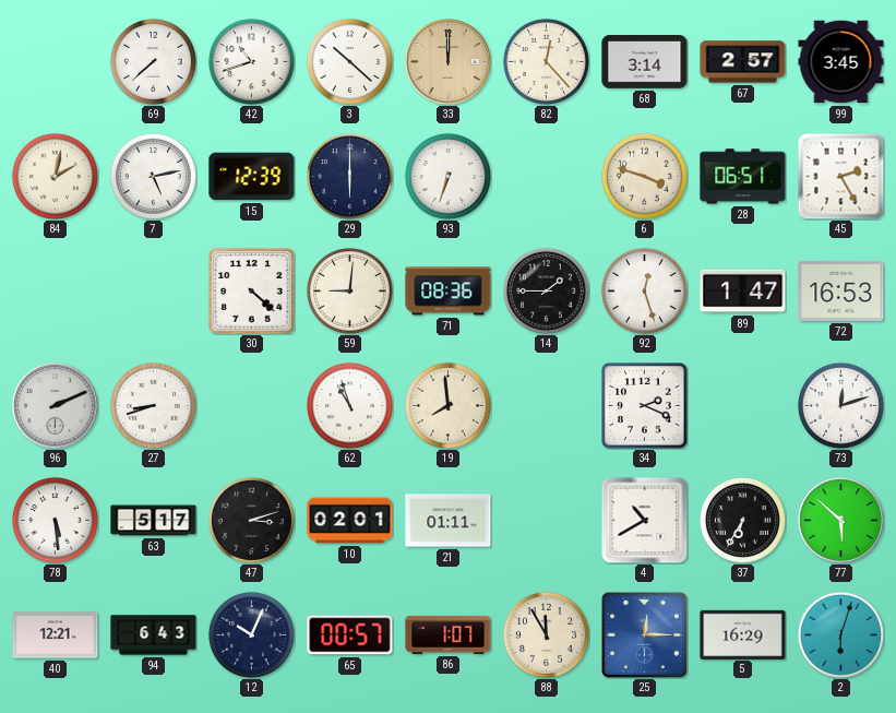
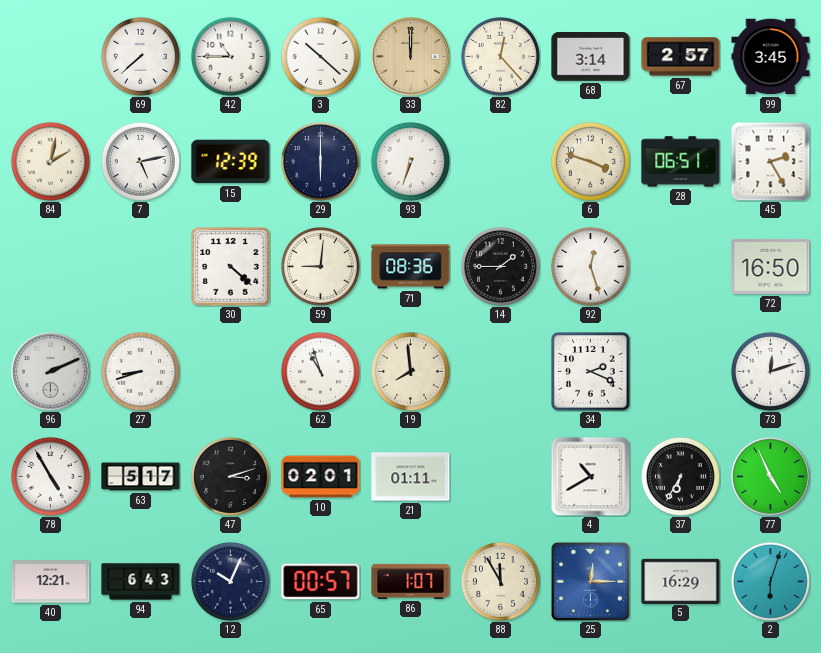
42: 10:42 -> 10:45 (230, 56)
89: 1:47 -> none (743, 292)
72: 16:53 -> 16:50 (771, 266)
78: 5:29 -> 4:55 (50, 476)
77: 5:52 -> 4:56 (771, 477)
